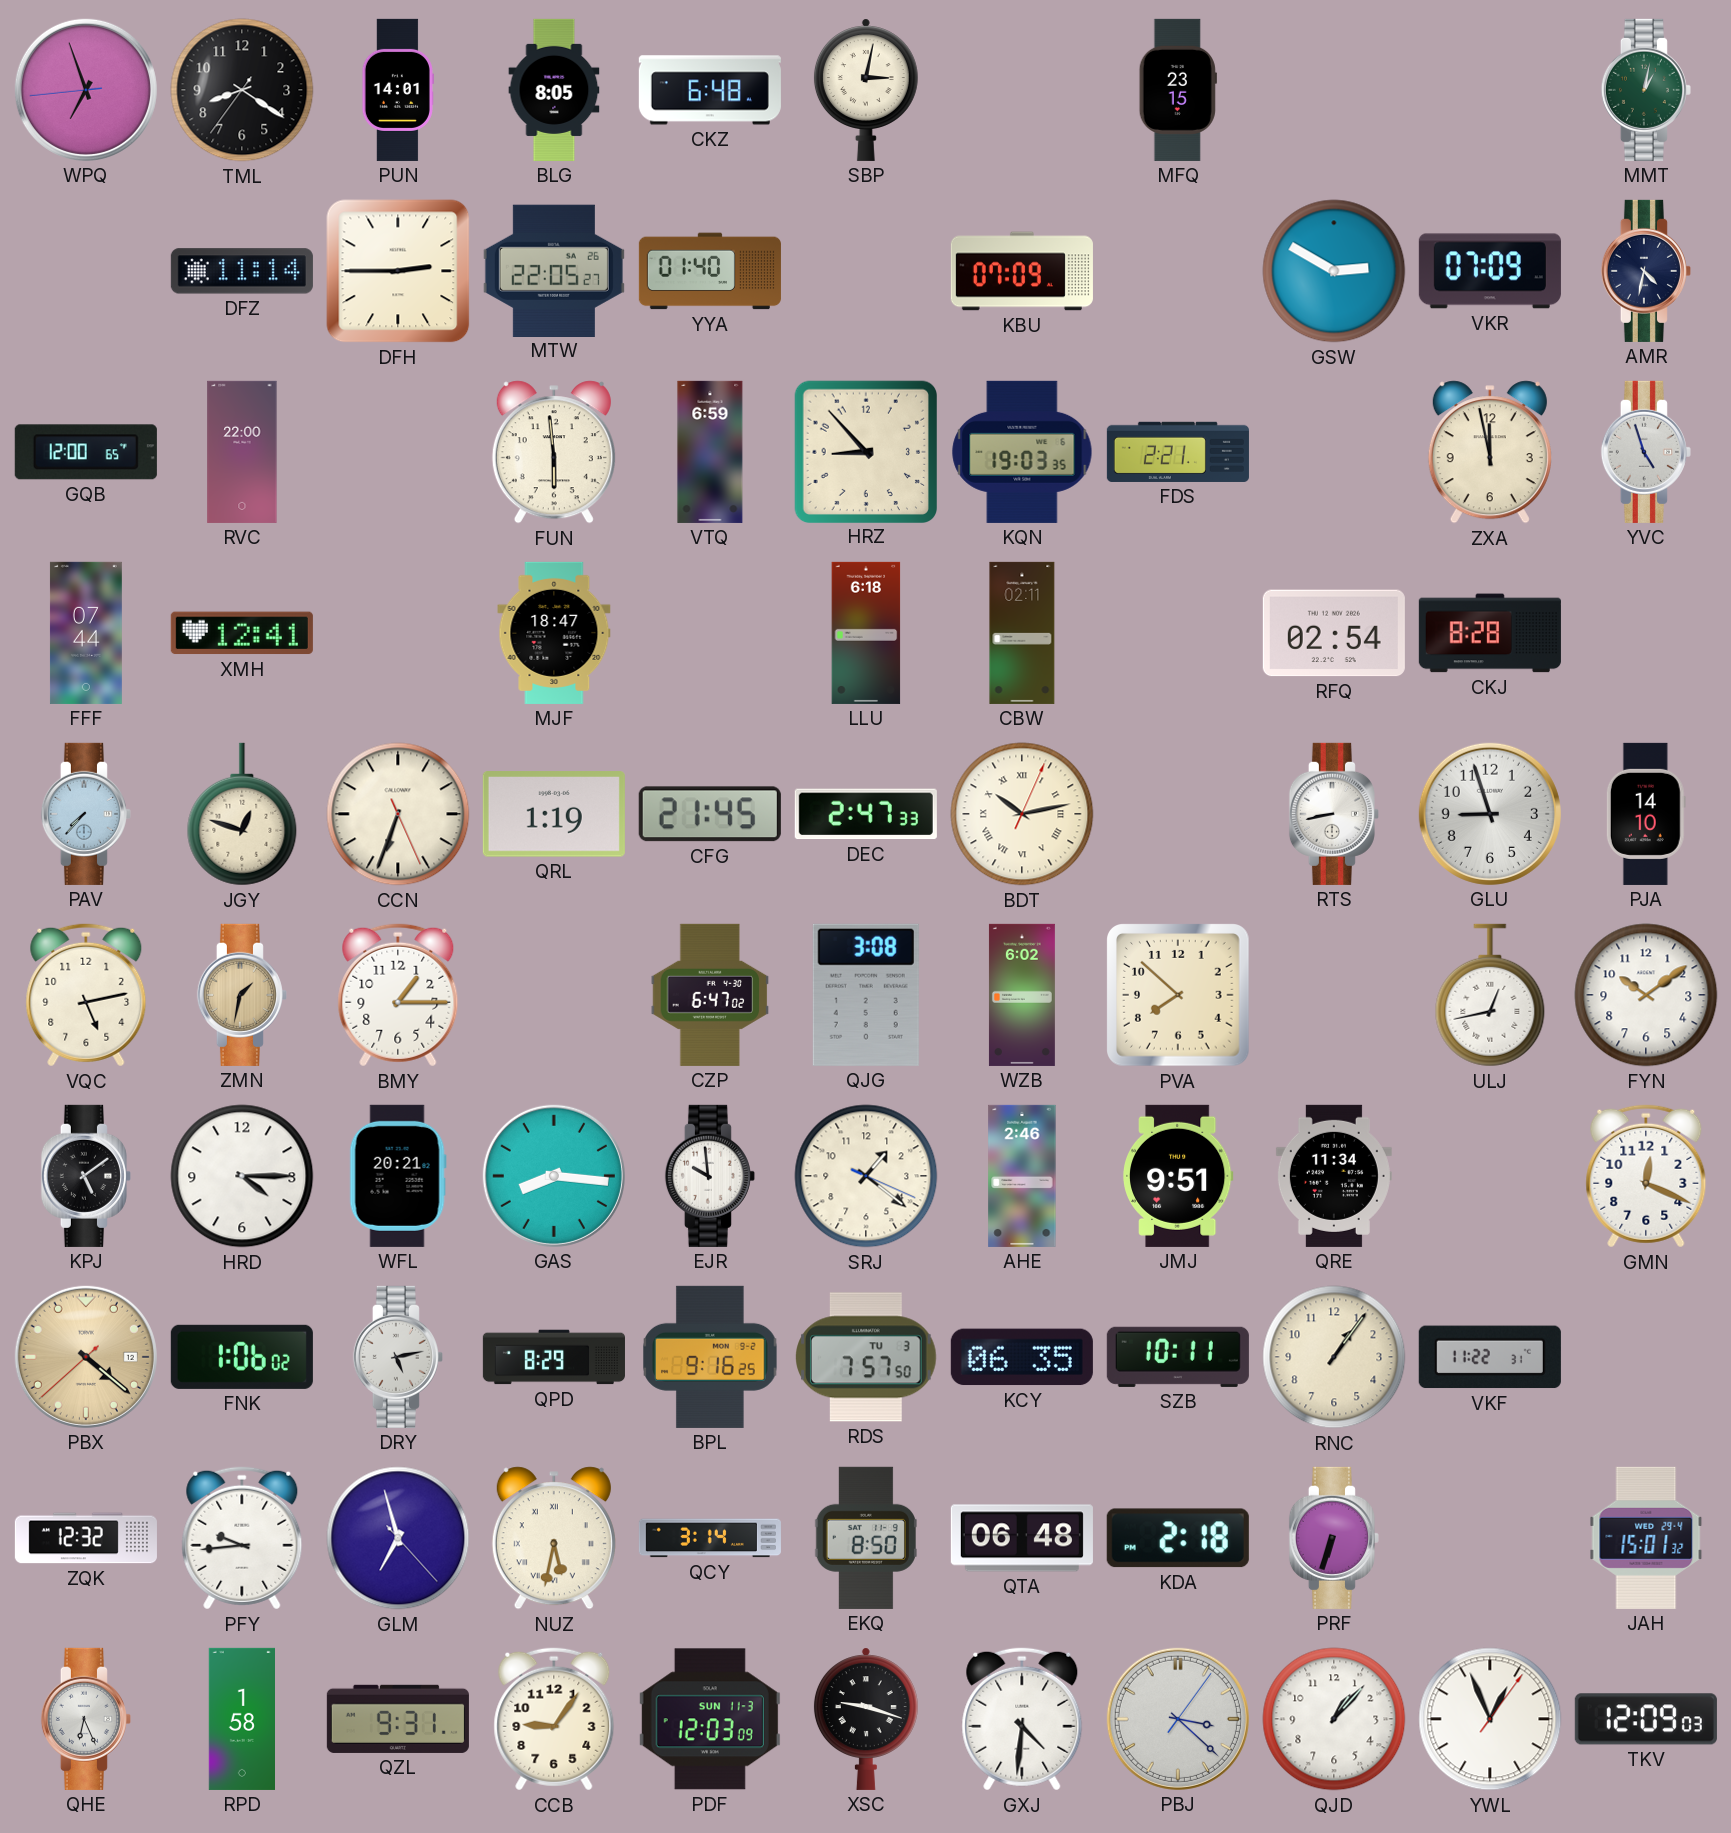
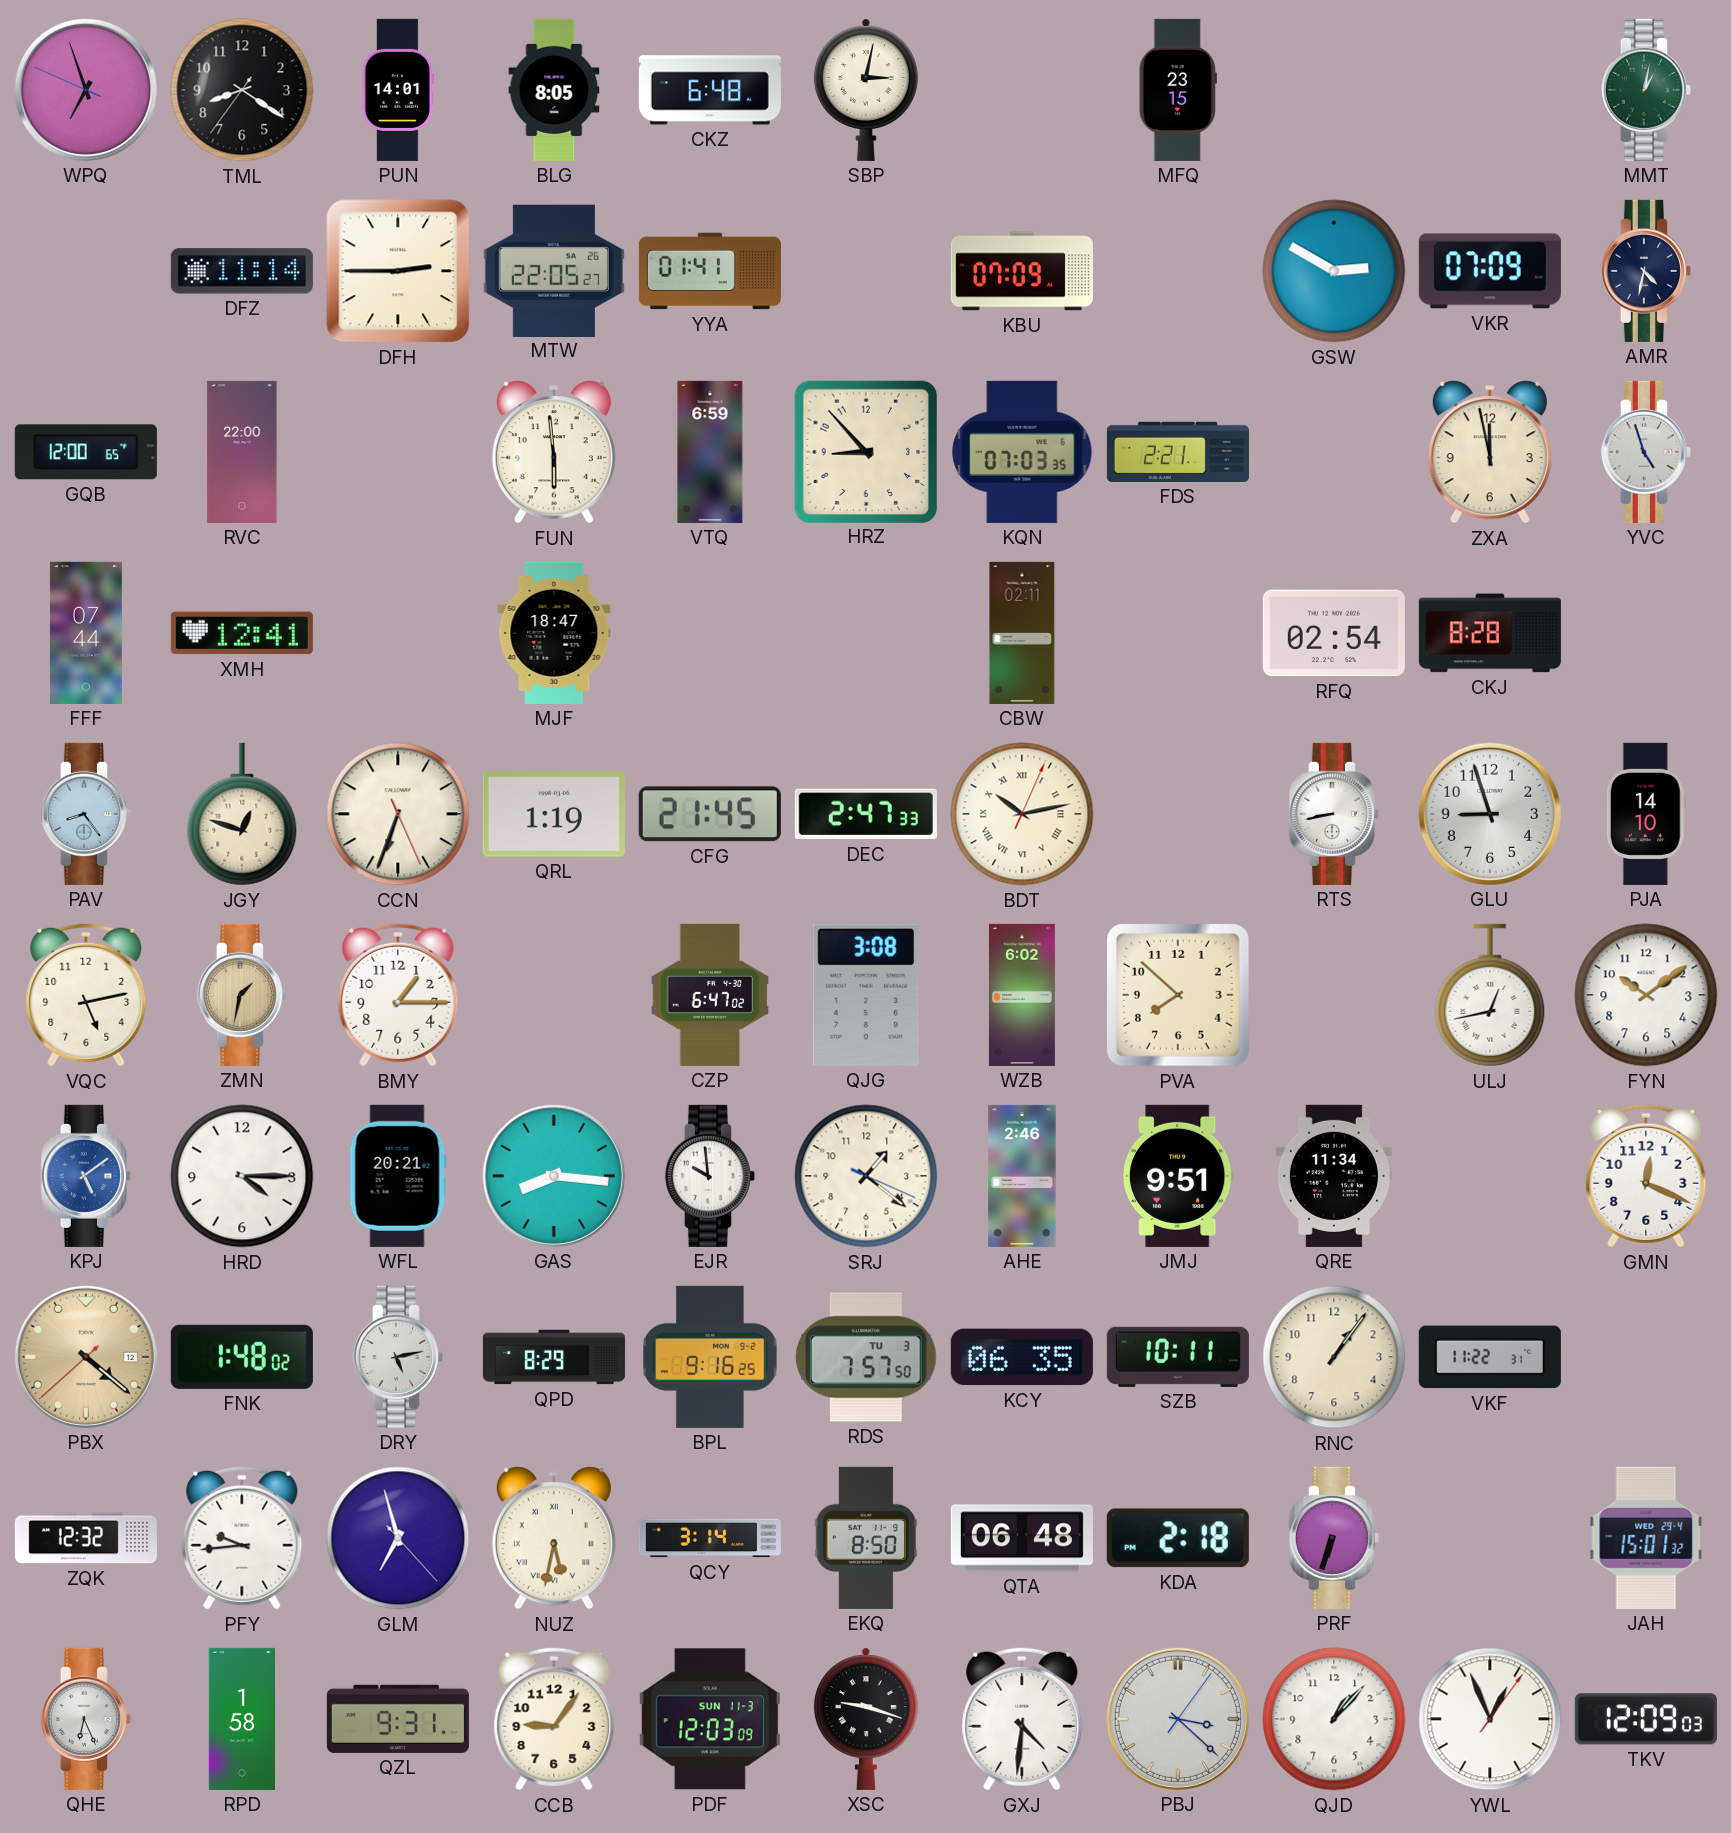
WPQ: 6:56:44 -> 6:56:49 (86, 90)
YYA: 01:40 -> 01:41 (710, 271)
KQN: 19:03 -> 07:03 (1022, 452)
LLU: 6:18 -> none (866, 633)
PAV: 7:37 -> 8:24 (86, 814)
KPJ dial: black -> blue (86, 1176)
FNK: 1:06 -> 1:48 (242, 1357)
